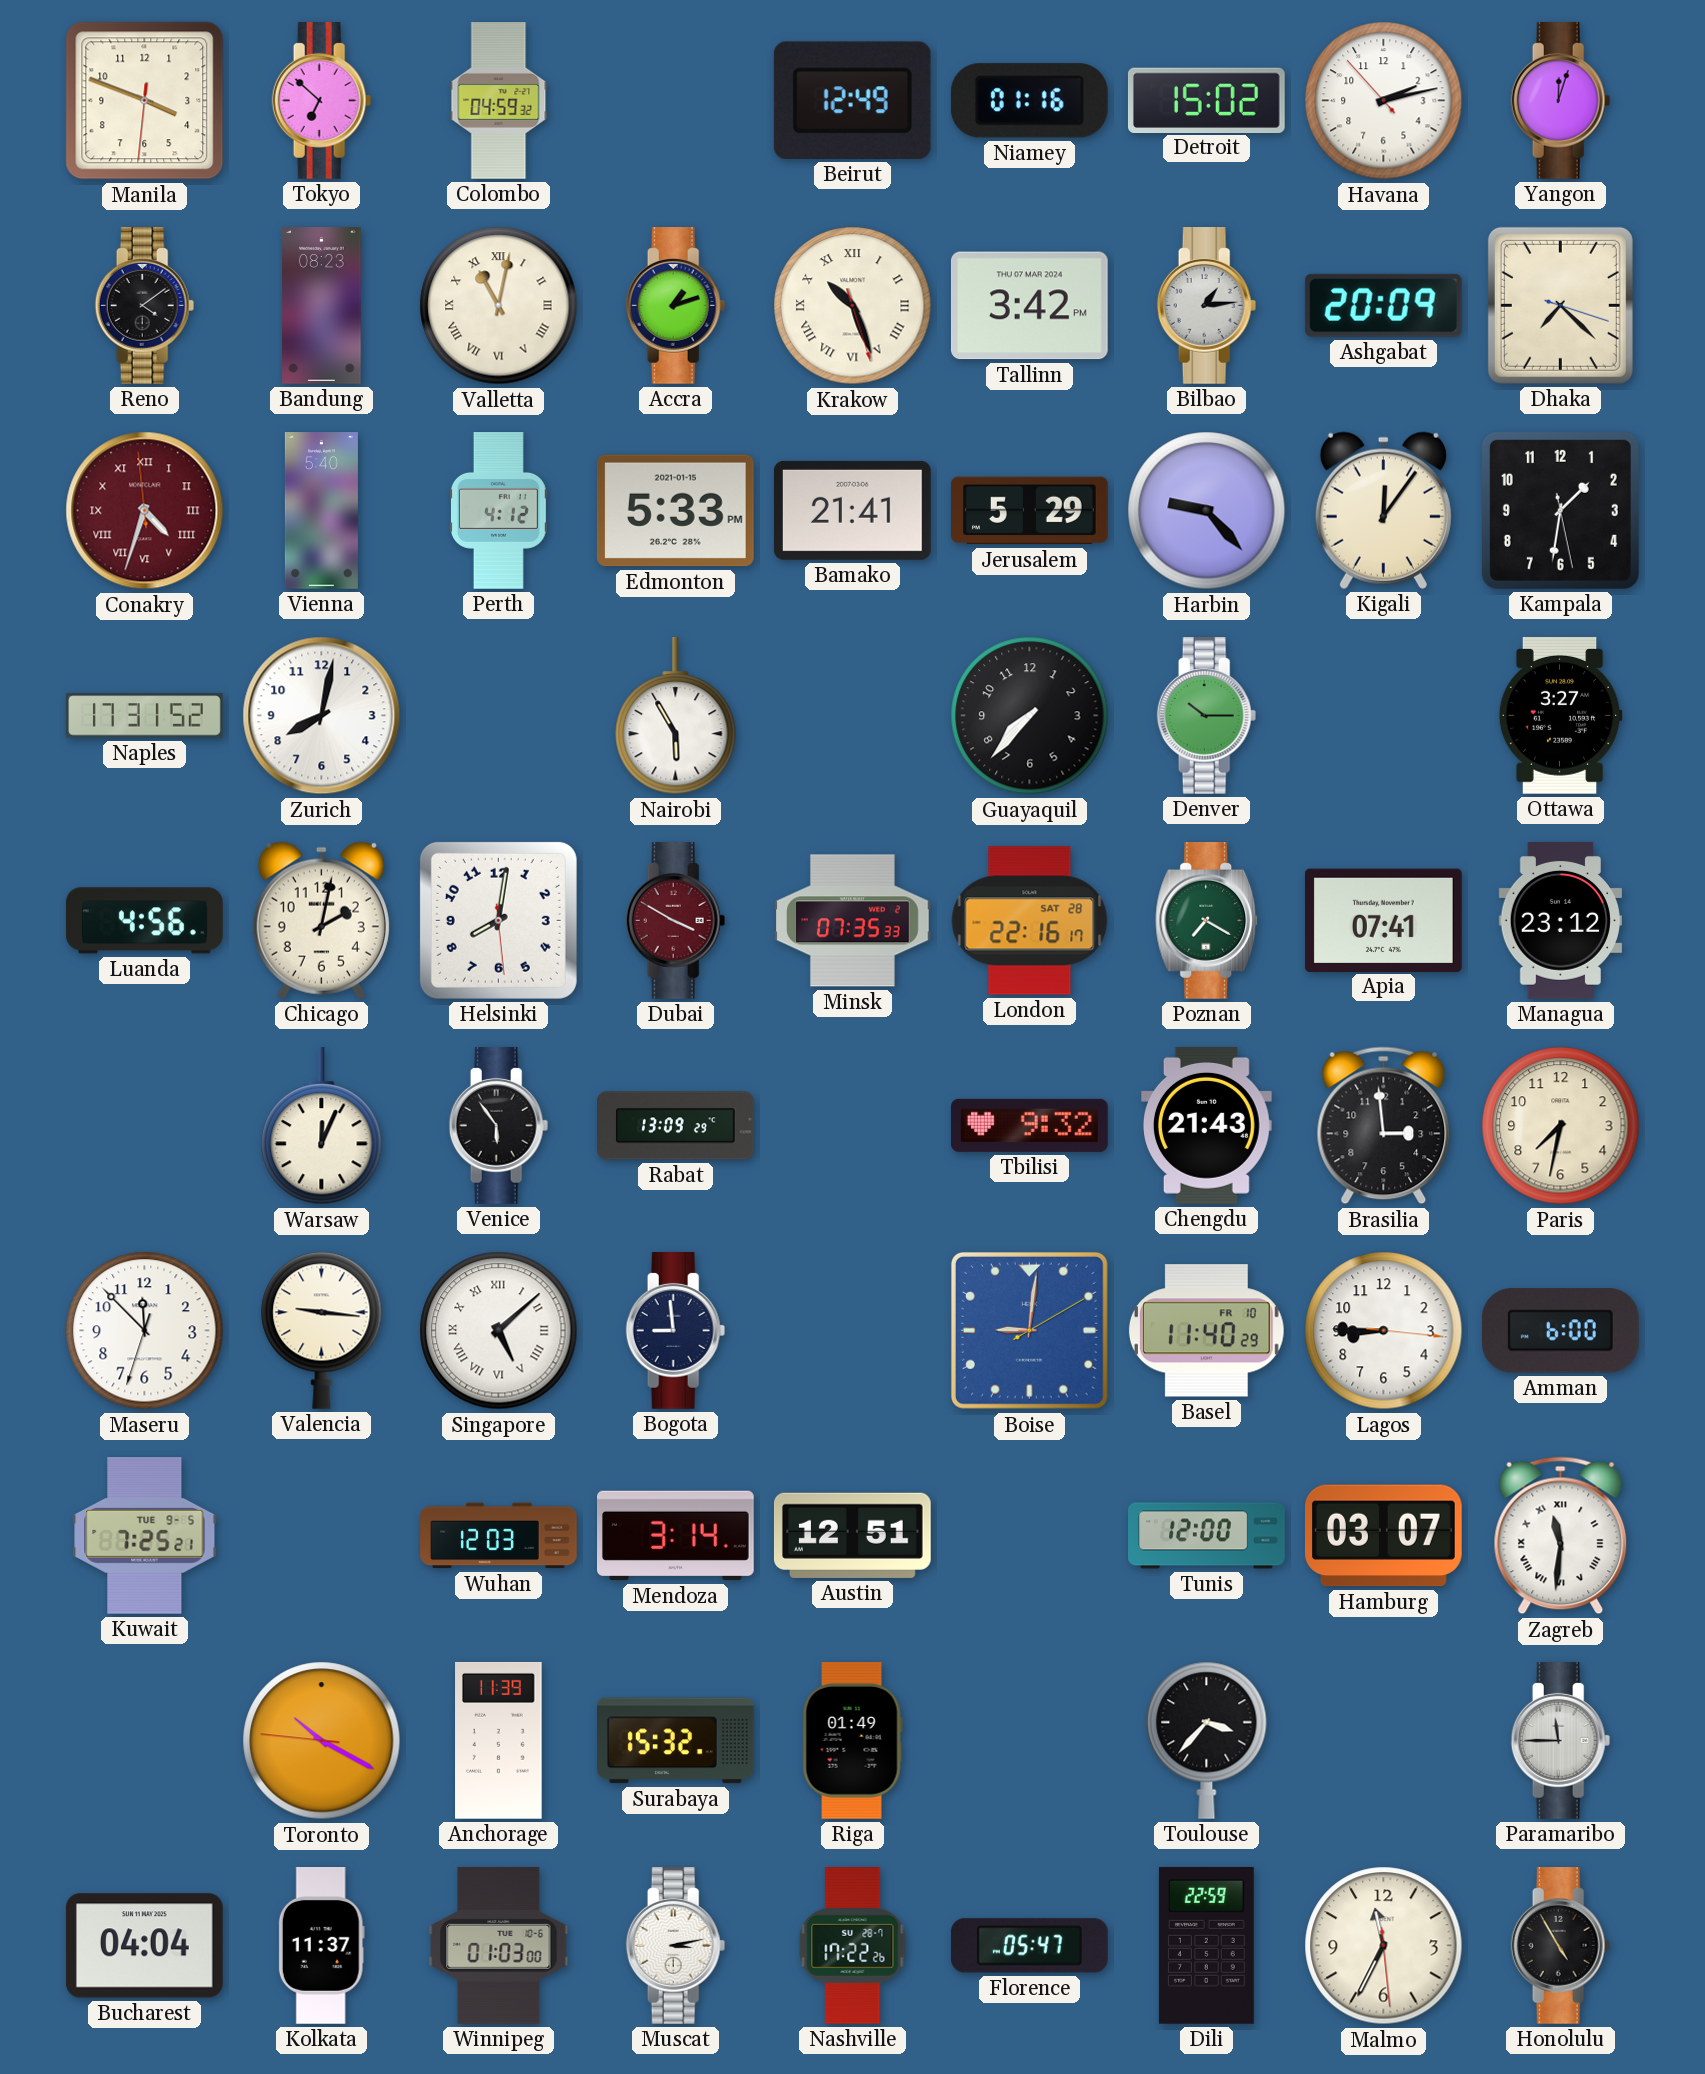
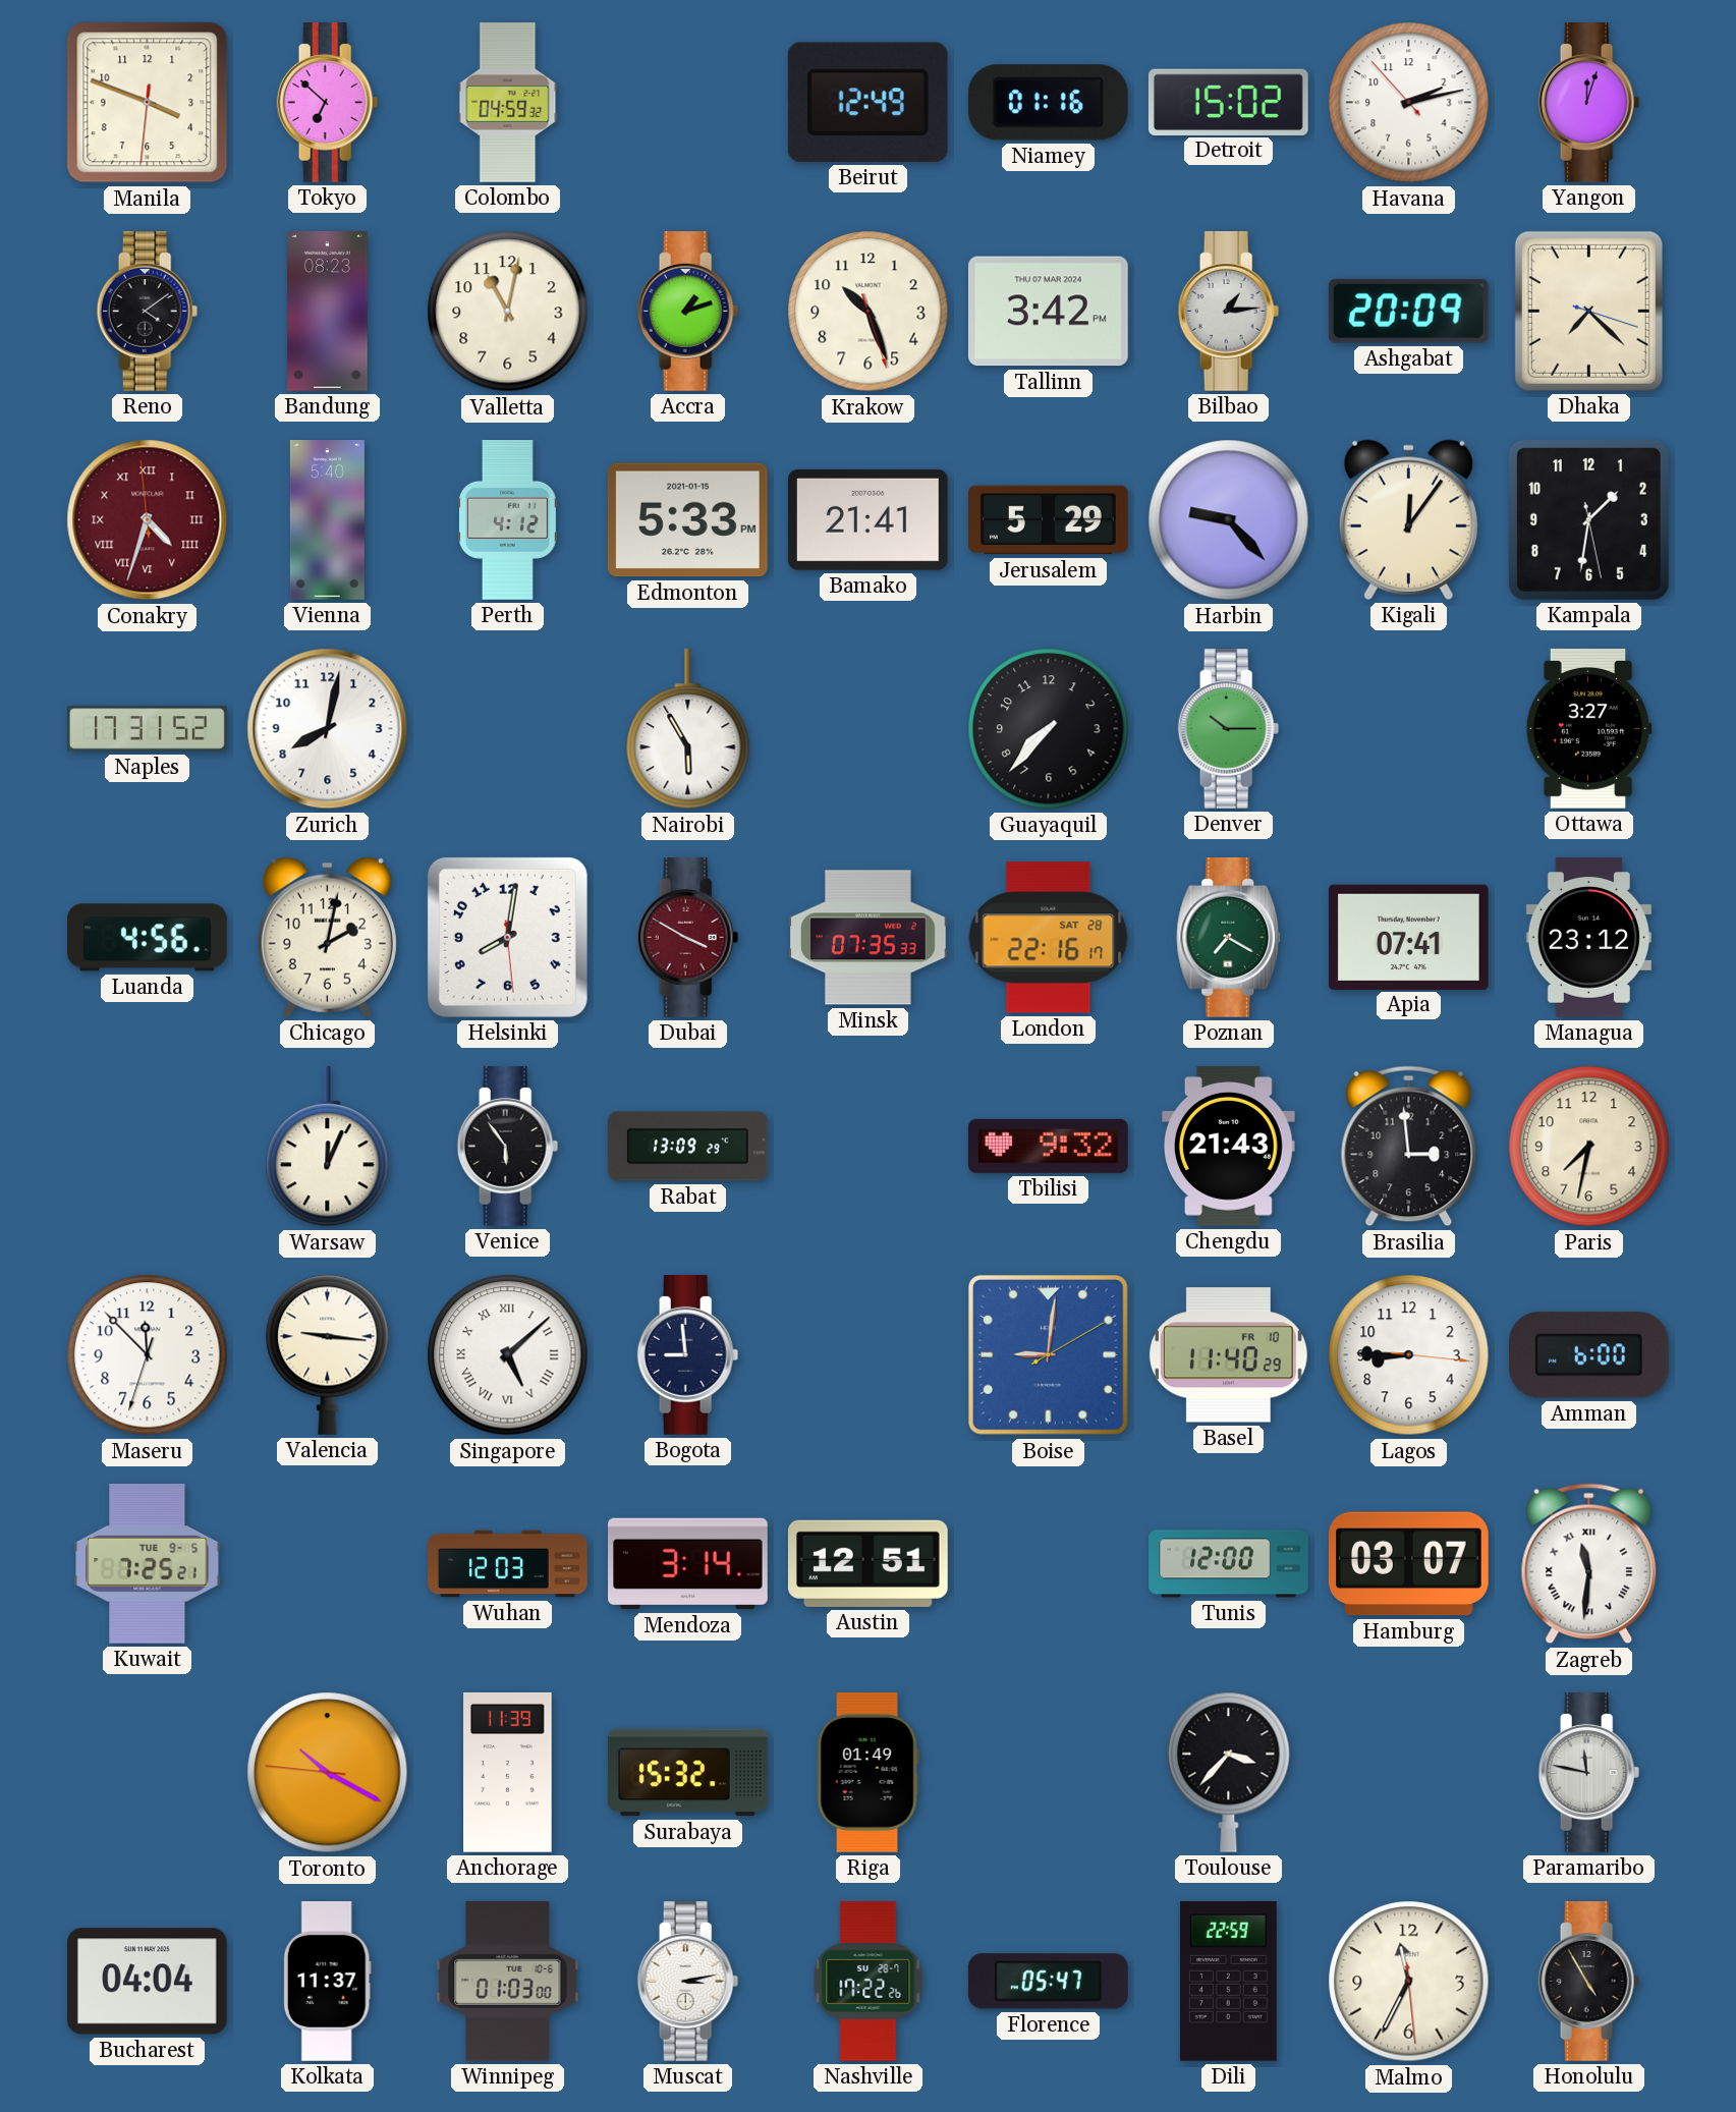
Valletta numerals: Roman -> Arabic (508, 312)
Krakow numerals: Roman -> Arabic (869, 312)
Paramaribo: 11:45 -> 11:47 (1589, 1773)
